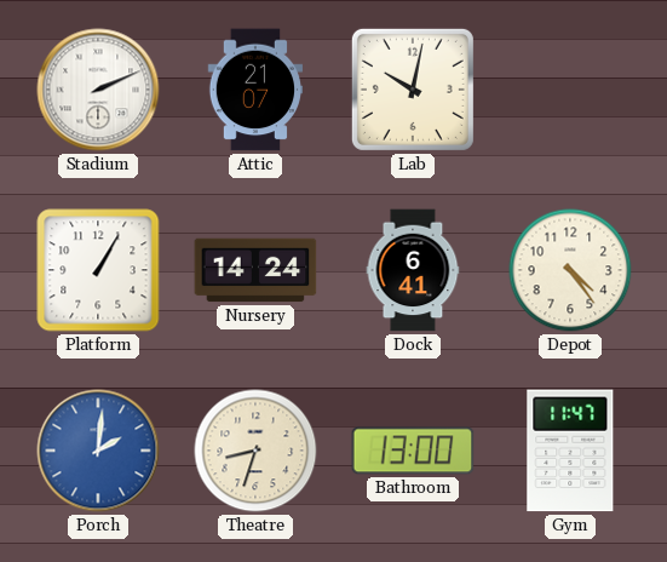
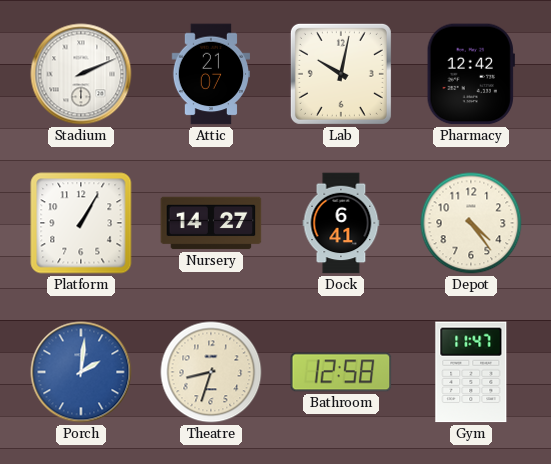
Pharmacy: none -> 12:42 (471, 74)
Nursery: 14:24 -> 14:27 (211, 223)
Bathroom: 13:00 -> 12:58 (341, 372)
